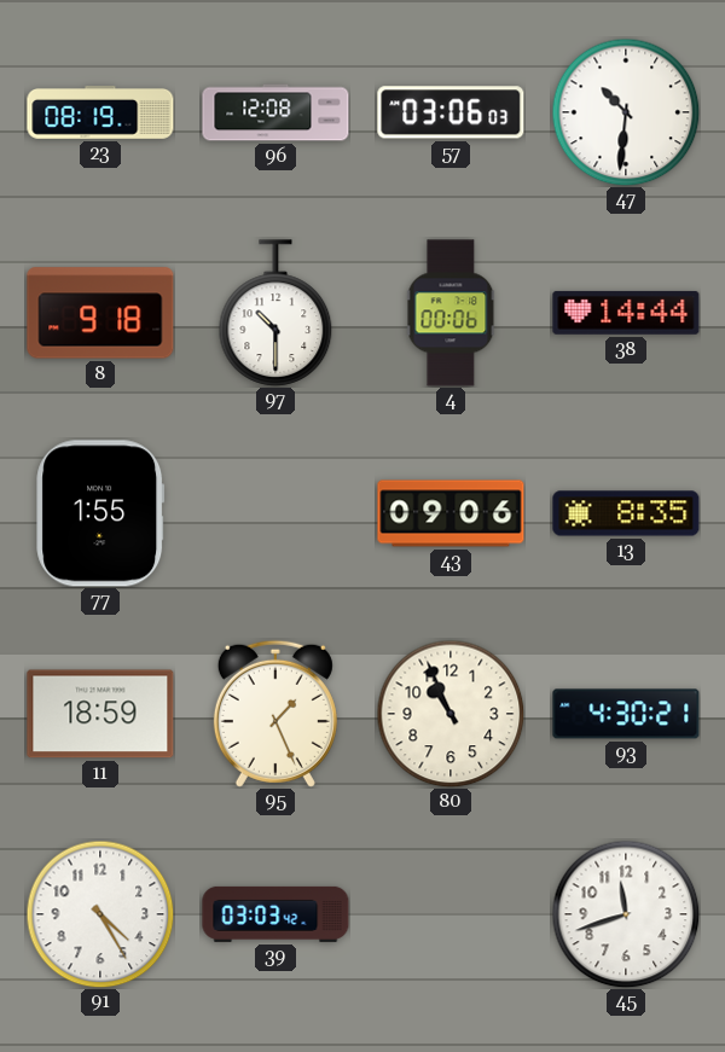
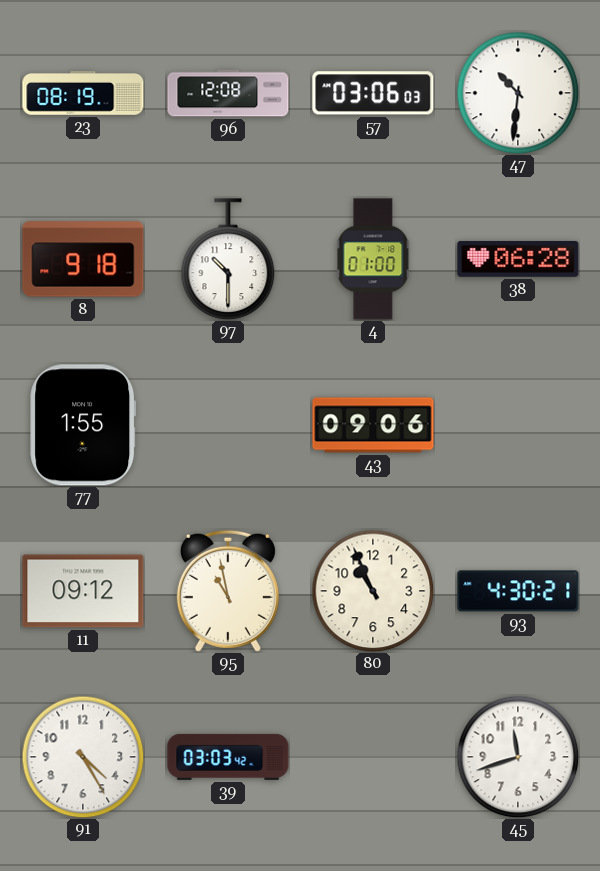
4: 00:06 -> 01:00 (373, 259)
38: 14:44 -> 06:28 (518, 259)
13: 8:35 -> none (626, 513)
11: 18:59 -> 09:12 (83, 591)
95: 1:26 -> 10:58 (228, 591)
